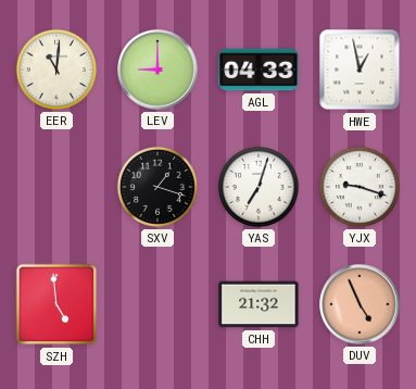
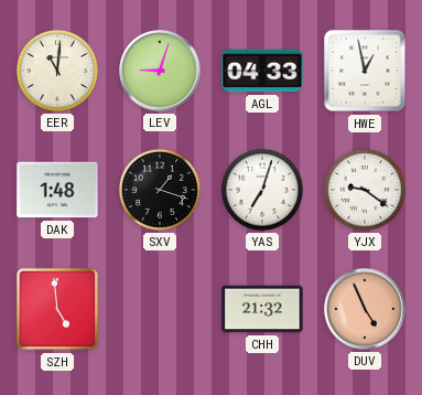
LEV: 9:00 -> 9:03 (160, 71)
DAK: none -> 1:48 (57, 190)
YJX: 9:18 -> 9:21 (365, 190)
